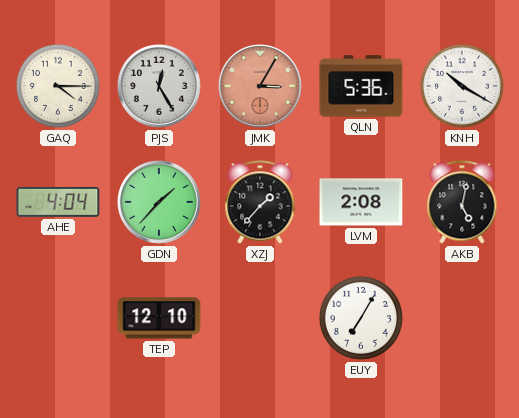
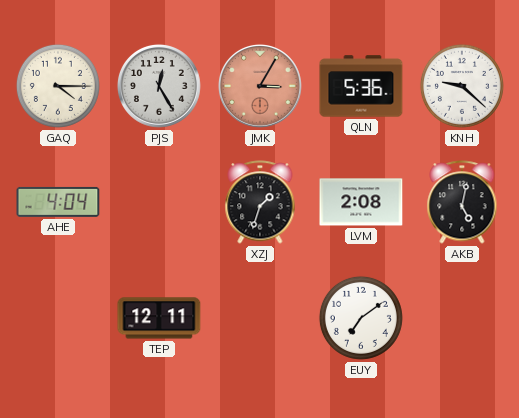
KNH: 10:20 -> 9:22 (462, 86)
GDN: 1:37 -> none (159, 202)
XZJ: 1:37 -> 1:33 (260, 202)
TEP: 12:10 -> 12:11 (159, 318)
EUY: 7:05 -> 7:09 (361, 318)
